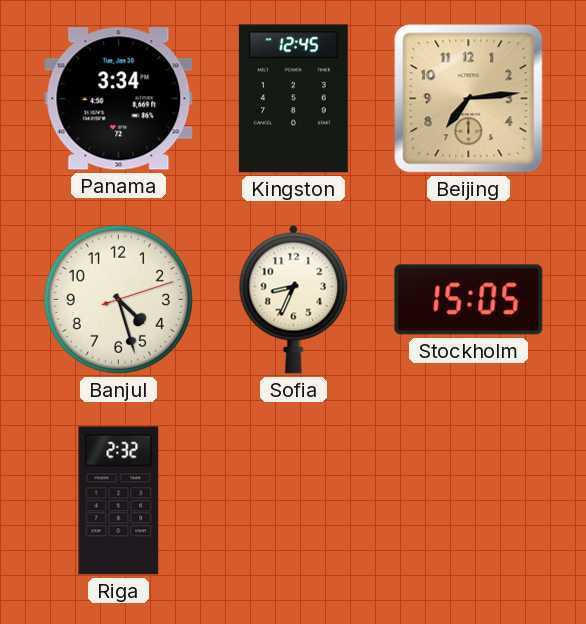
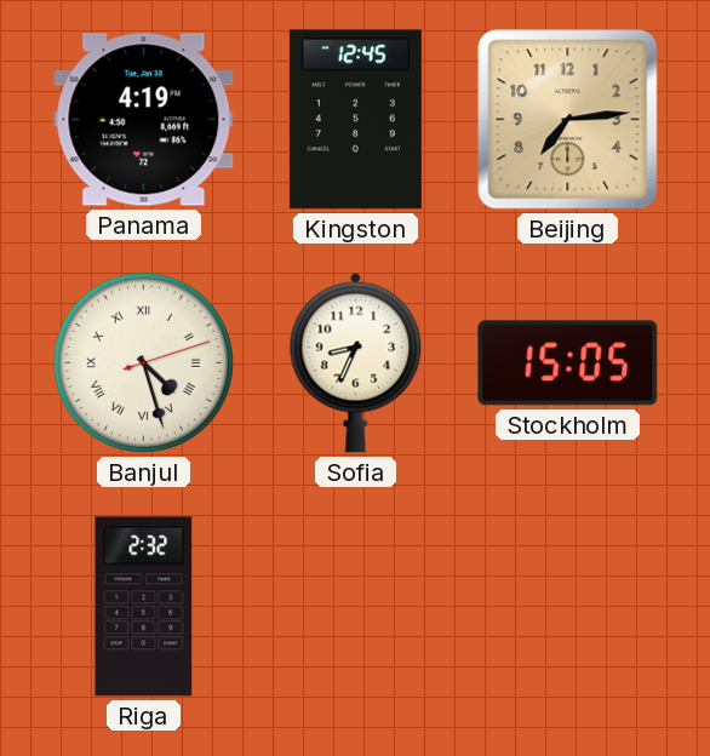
Panama: 3:34 -> 4:19 (144, 120)
Banjul numerals: Arabic -> Roman (143, 362)
